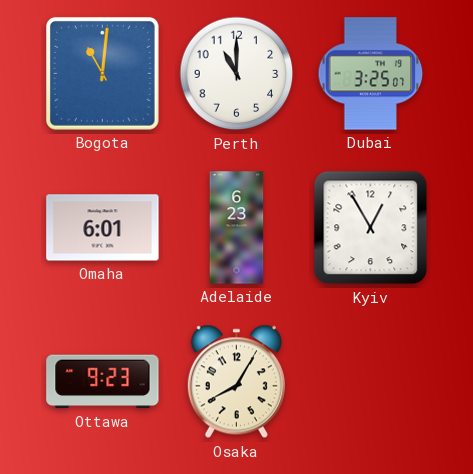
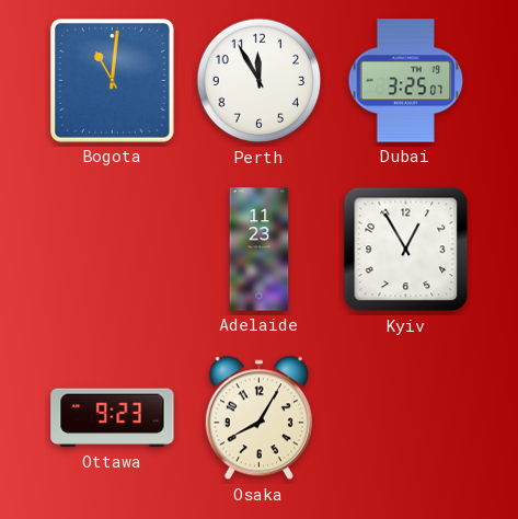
Perth: 11:00 -> 11:55 (260, 81)
Omaha: 6:01 -> none (103, 228)
Adelaide: 6:23 -> 11:23 (260, 250)
